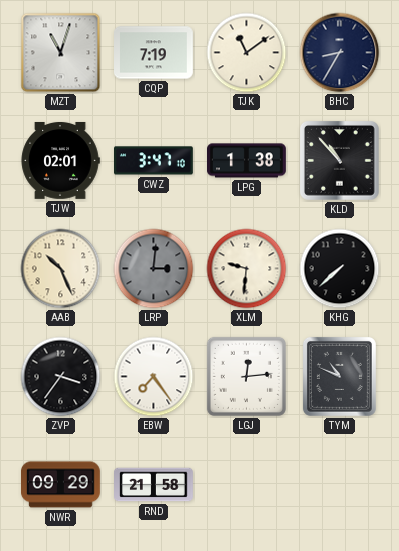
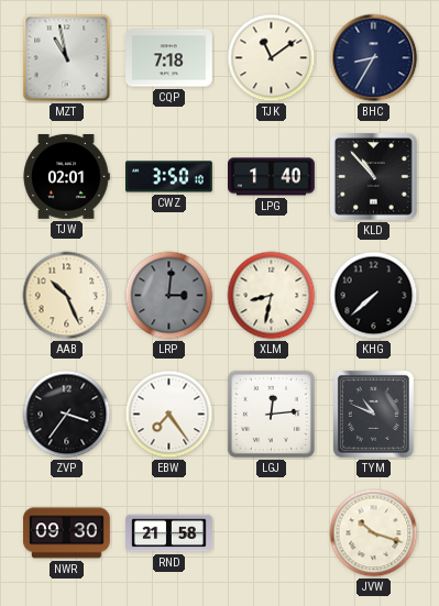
MZT: 11:03 -> 10:58 (67, 58)
CQP: 7:19 -> 7:18 (169, 58)
CWZ: 3:47 -> 3:50 (169, 177)
LPG: 1:38 -> 1:40 (272, 177)
XLM: 9:31 -> 8:32 (272, 296)
NWR: 09:29 -> 09:30 (67, 533)
JVW: none -> 10:18 (374, 533)
